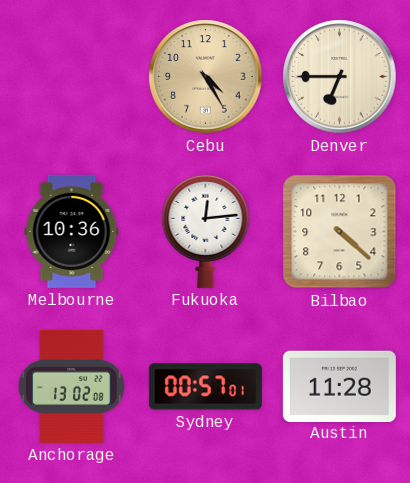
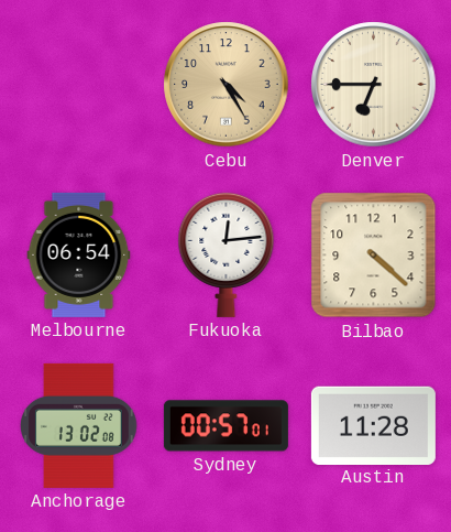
Melbourne: 10:36 -> 06:54 (79, 254)
